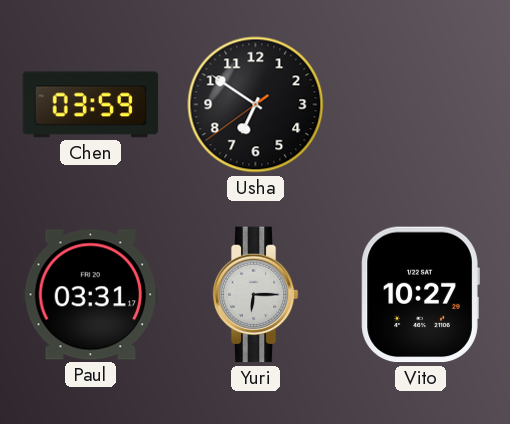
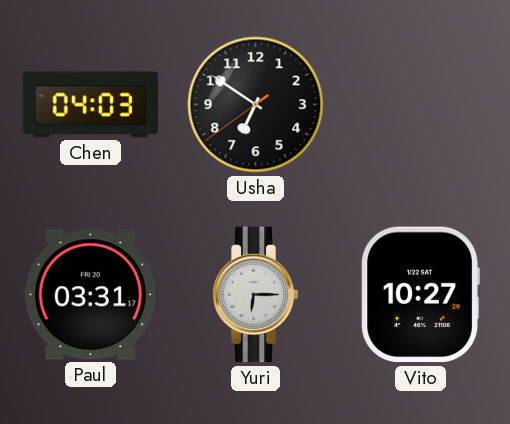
Chen: 03:59 -> 04:03 (91, 105)
